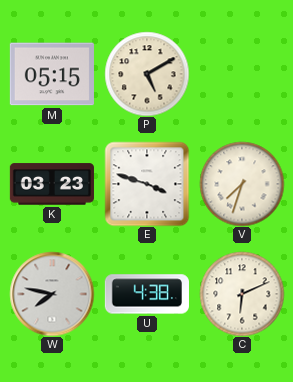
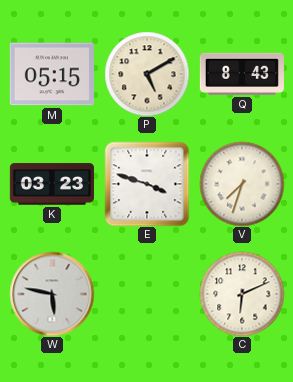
Q: none -> 8:43 (242, 74)
W: 7:47 -> 5:47 (52, 294)
U: 4:38 -> none (147, 294)
